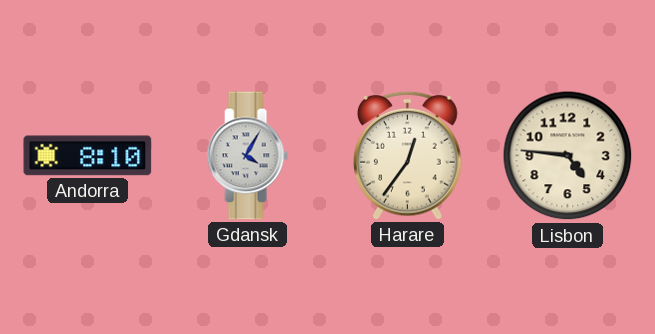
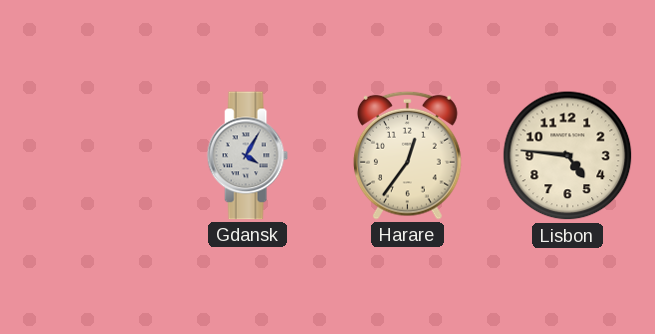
Andorra: 8:10 -> none (88, 156)
